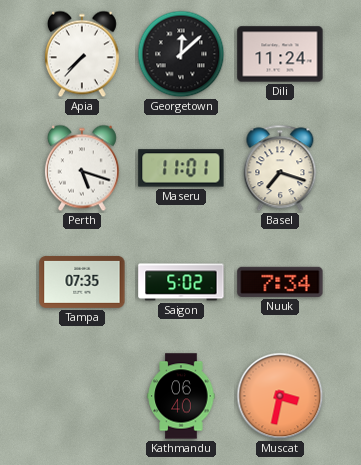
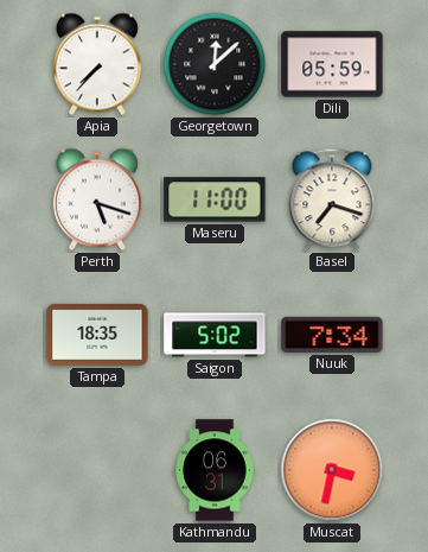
Dili: 11:24 -> 05:59 (332, 64)
Maseru: 11:01 -> 11:00 (215, 199)
Tampa: 07:35 -> 18:35 (97, 335)
Kathmandu: 06:40 -> 06:31 (215, 470)
